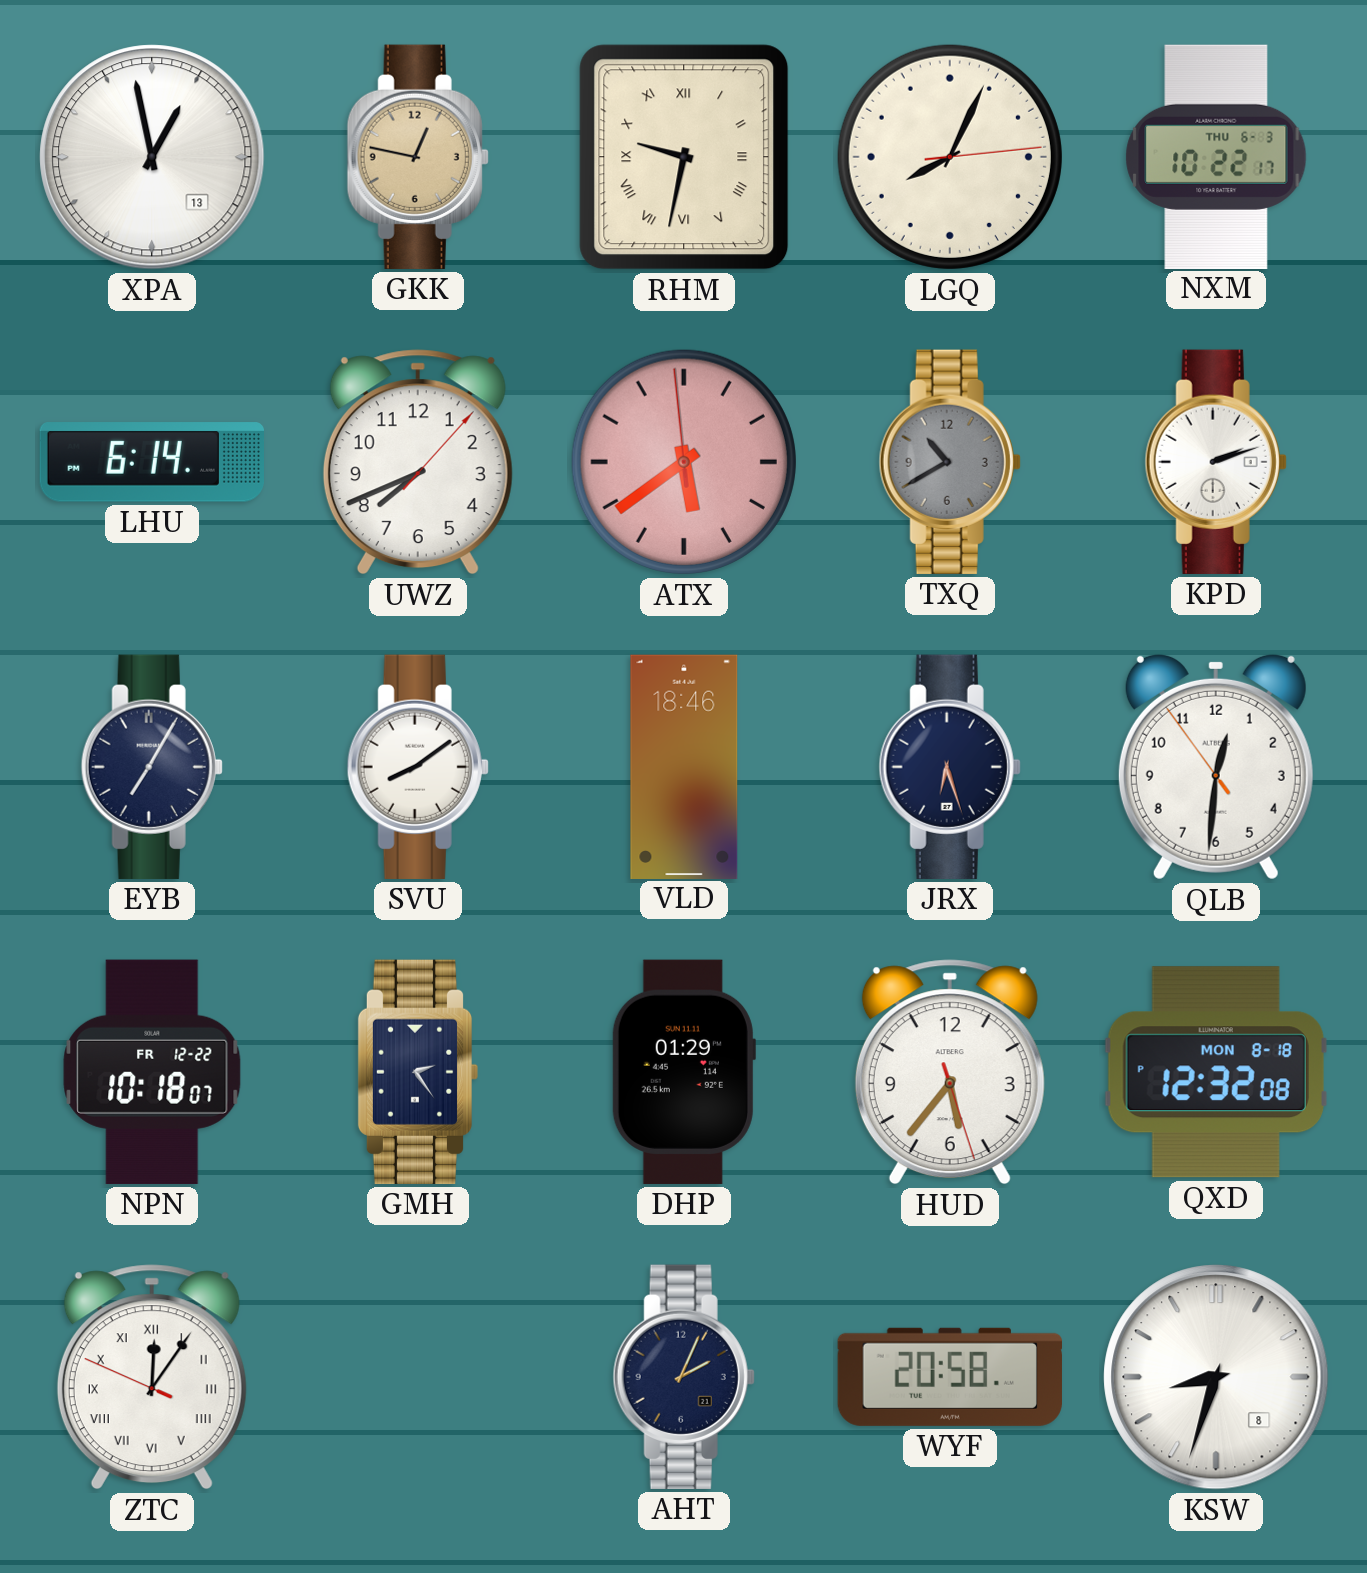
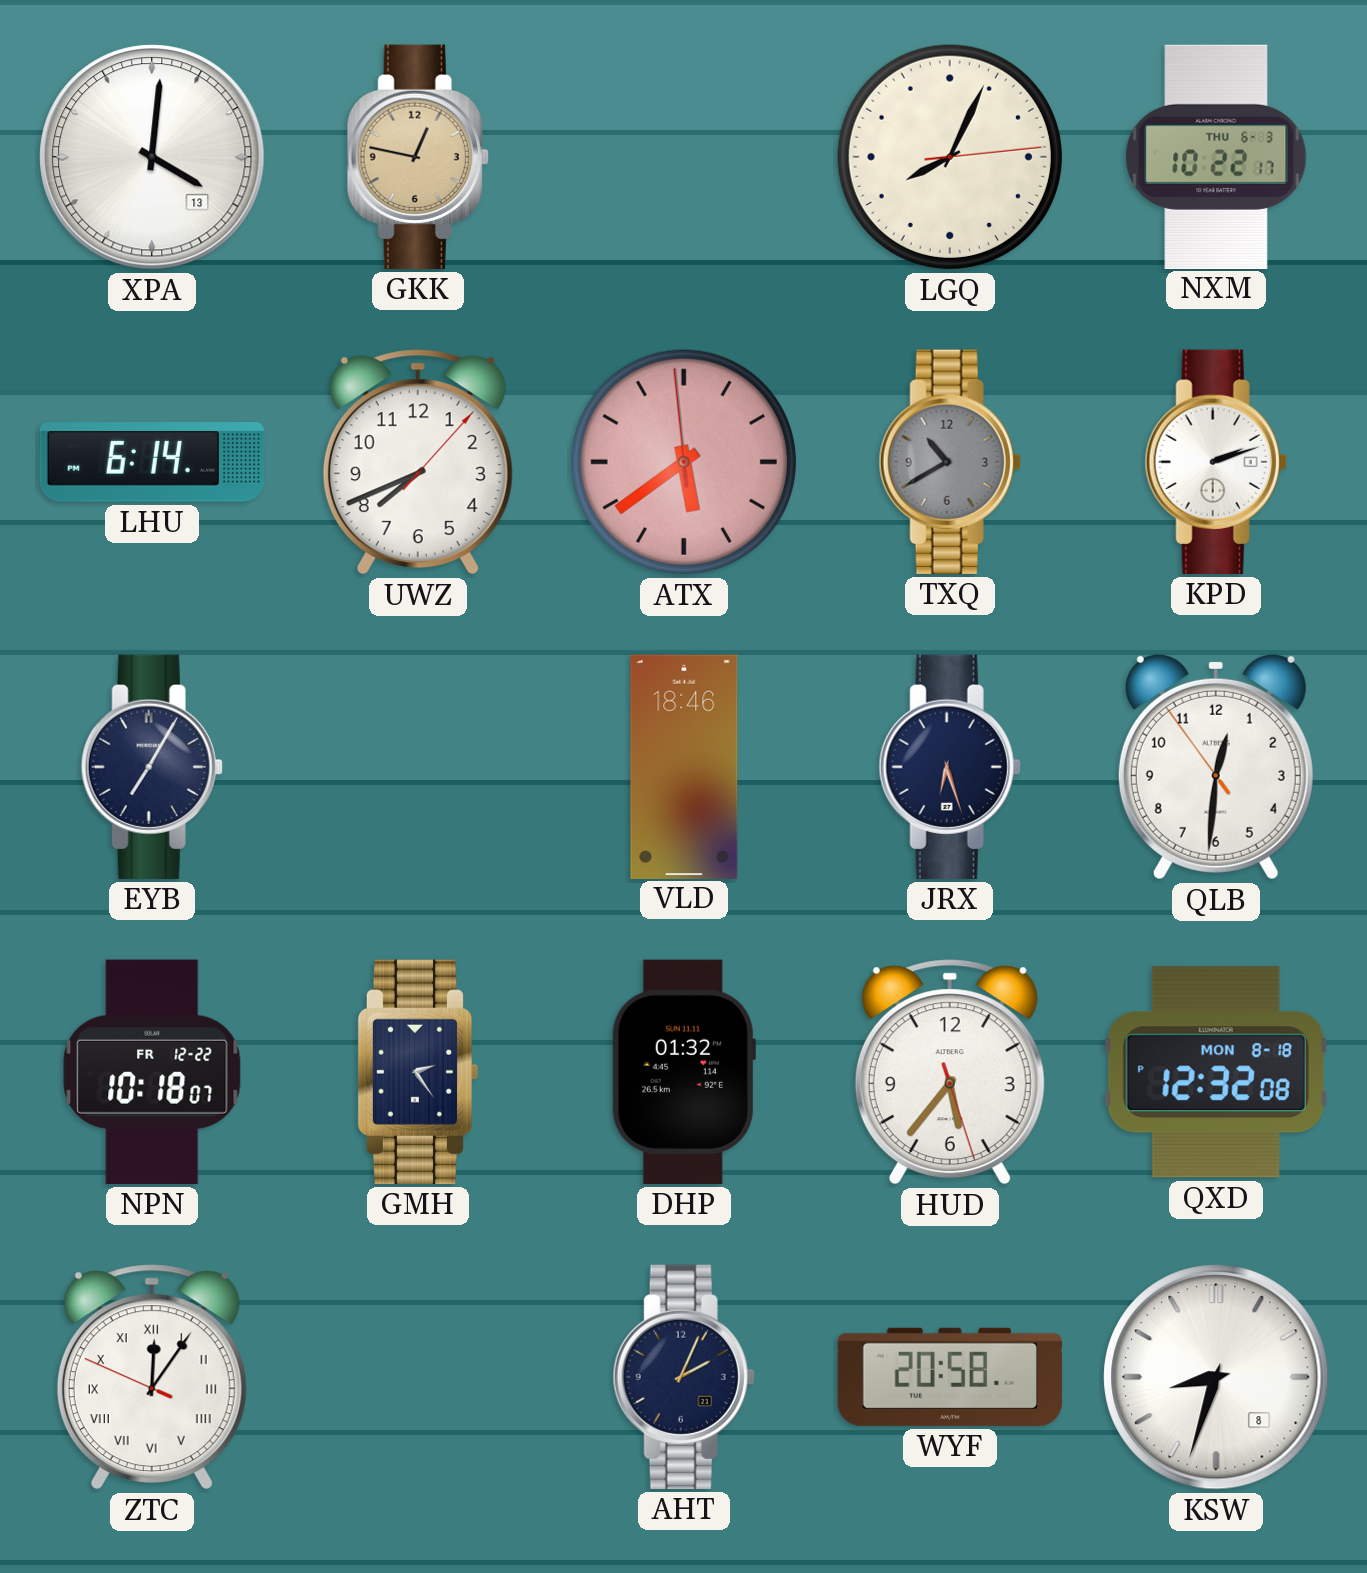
XPA: 12:58 -> 4:01 (152, 157)
RHM: 9:32 -> none (684, 157)
SVU: 8:09 -> none (418, 767)
DHP: 01:29 -> 01:32 (684, 1072)
